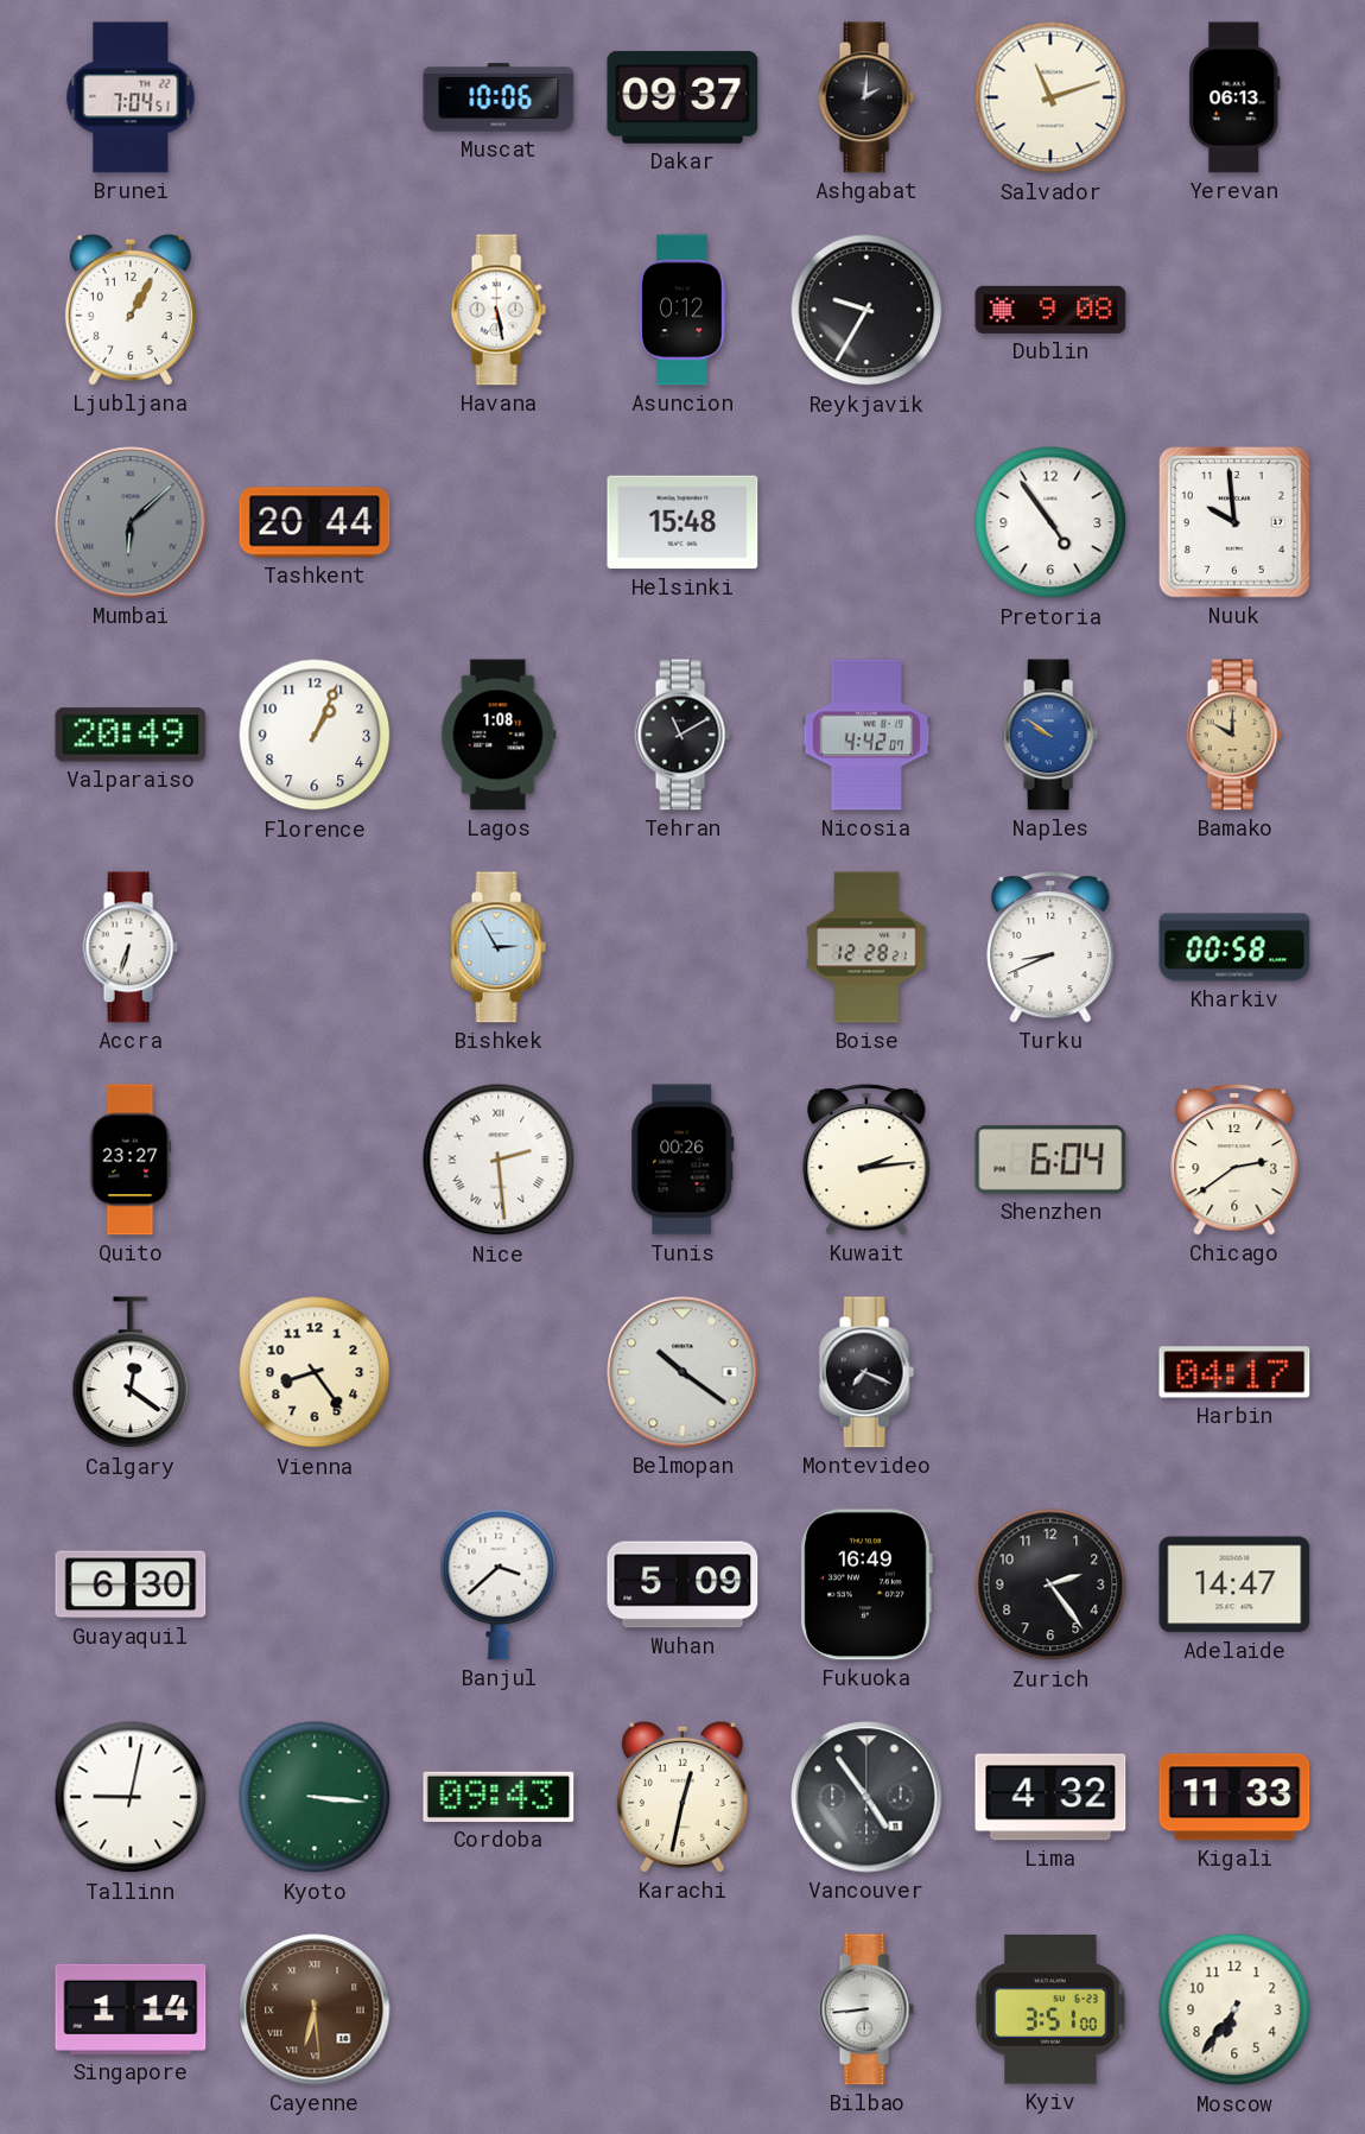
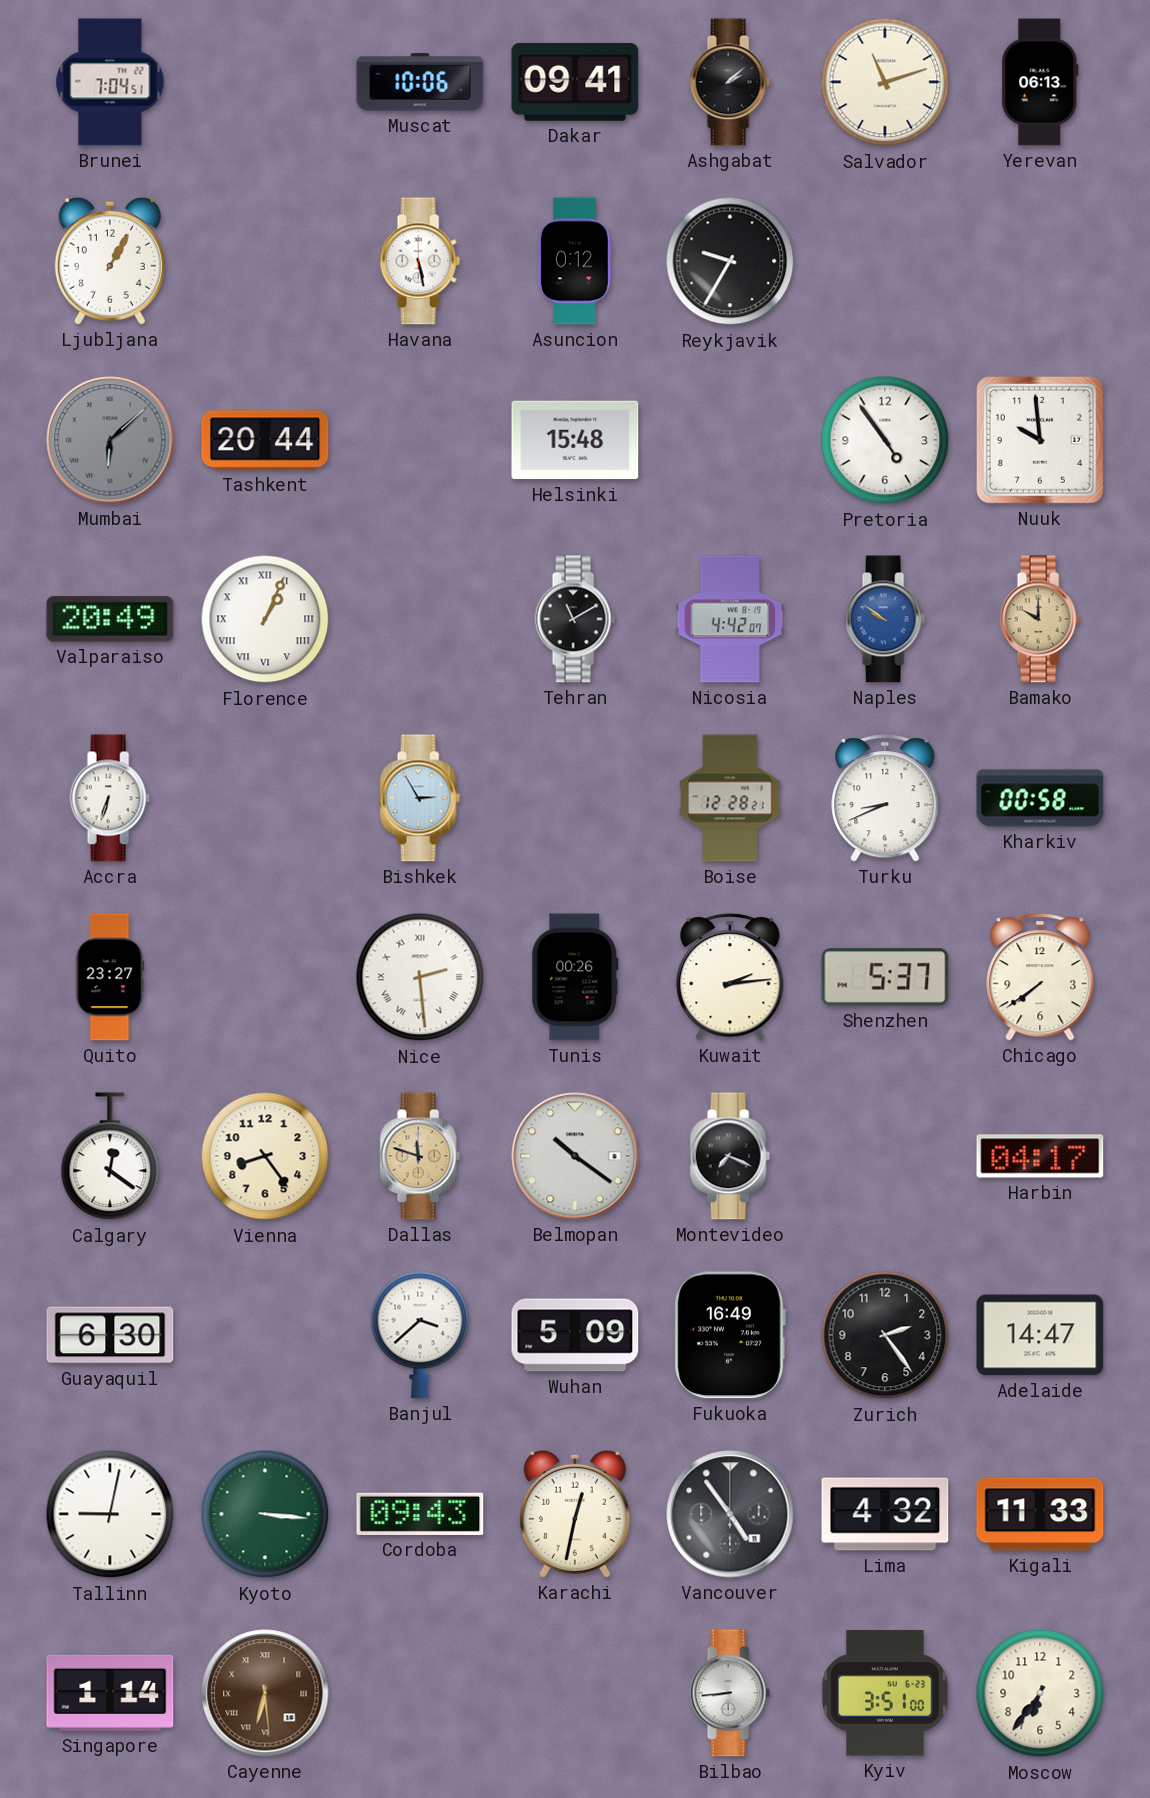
Dakar: 09:37 -> 09:41 (575, 82)
Ashgabat: 2:01 -> 2:08 (730, 82)
Dublin: 9:08 -> none (1050, 310)
Florence numerals: Arabic -> Roman (265, 619)
Lagos: 1:08 -> none (499, 735)
Shenzhen: 6:04 -> 5:37 (885, 977)
Chicago: 2:39 -> 7:39 (1040, 977)
Dallas: none -> 11:48 (420, 1156)
